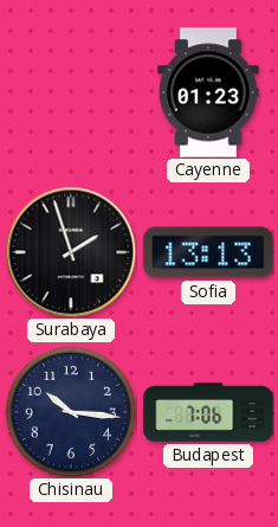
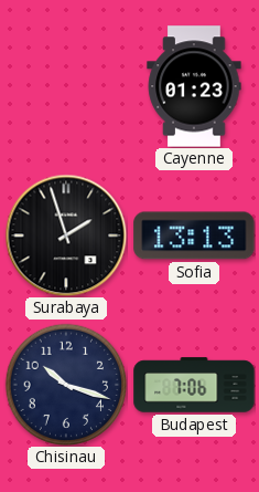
Chisinau: 10:16 -> 10:18 (65, 384)
